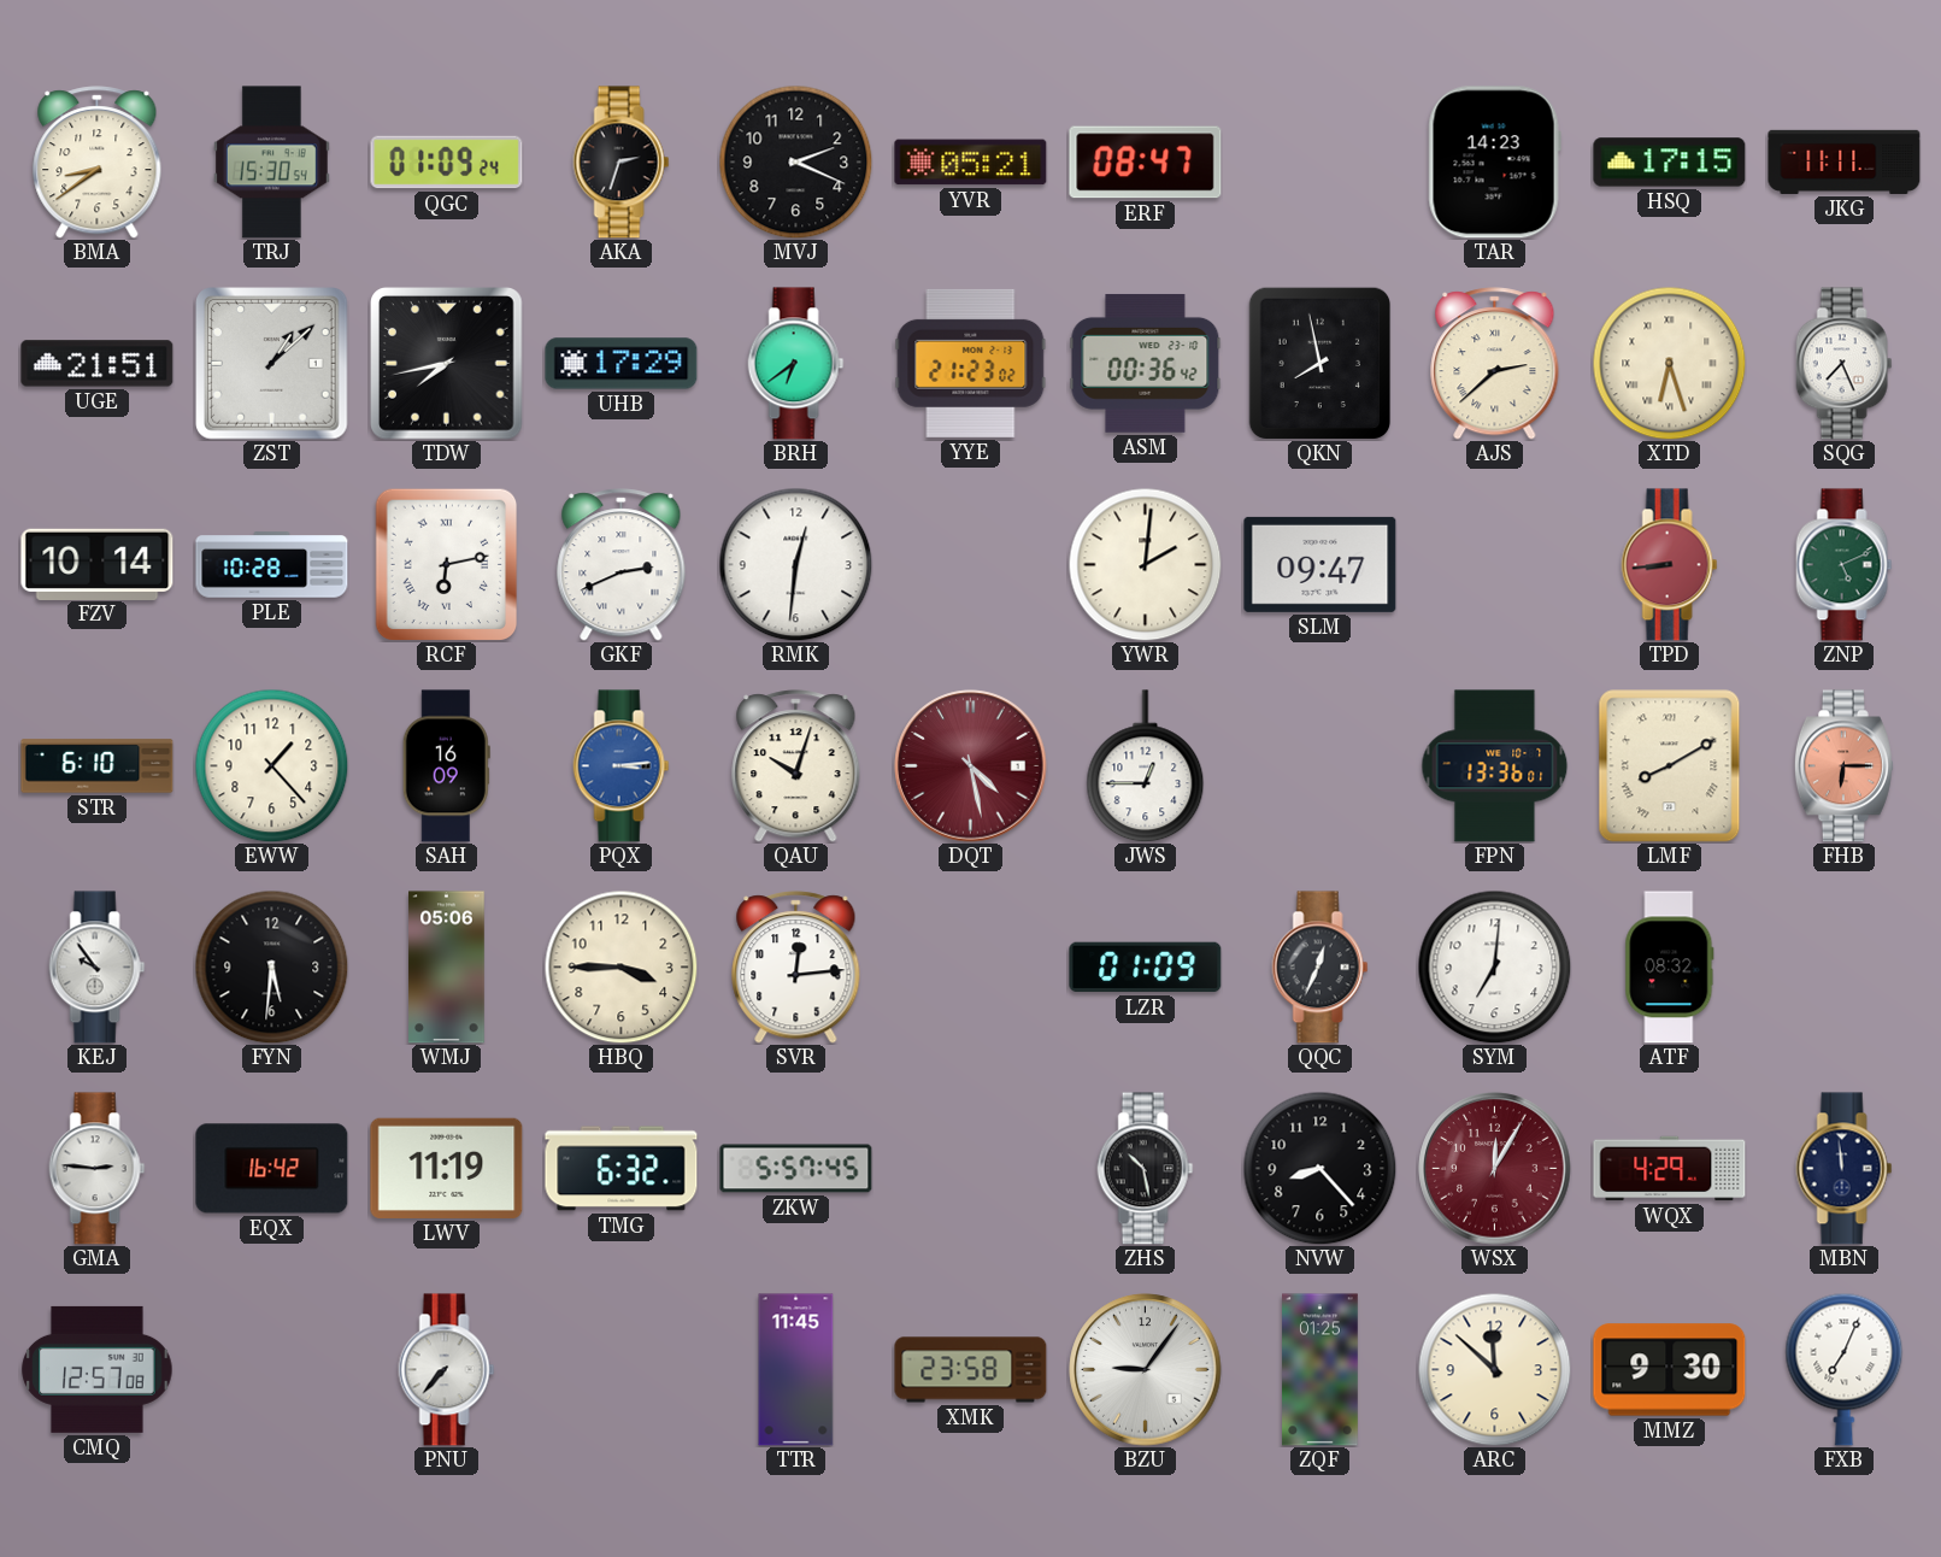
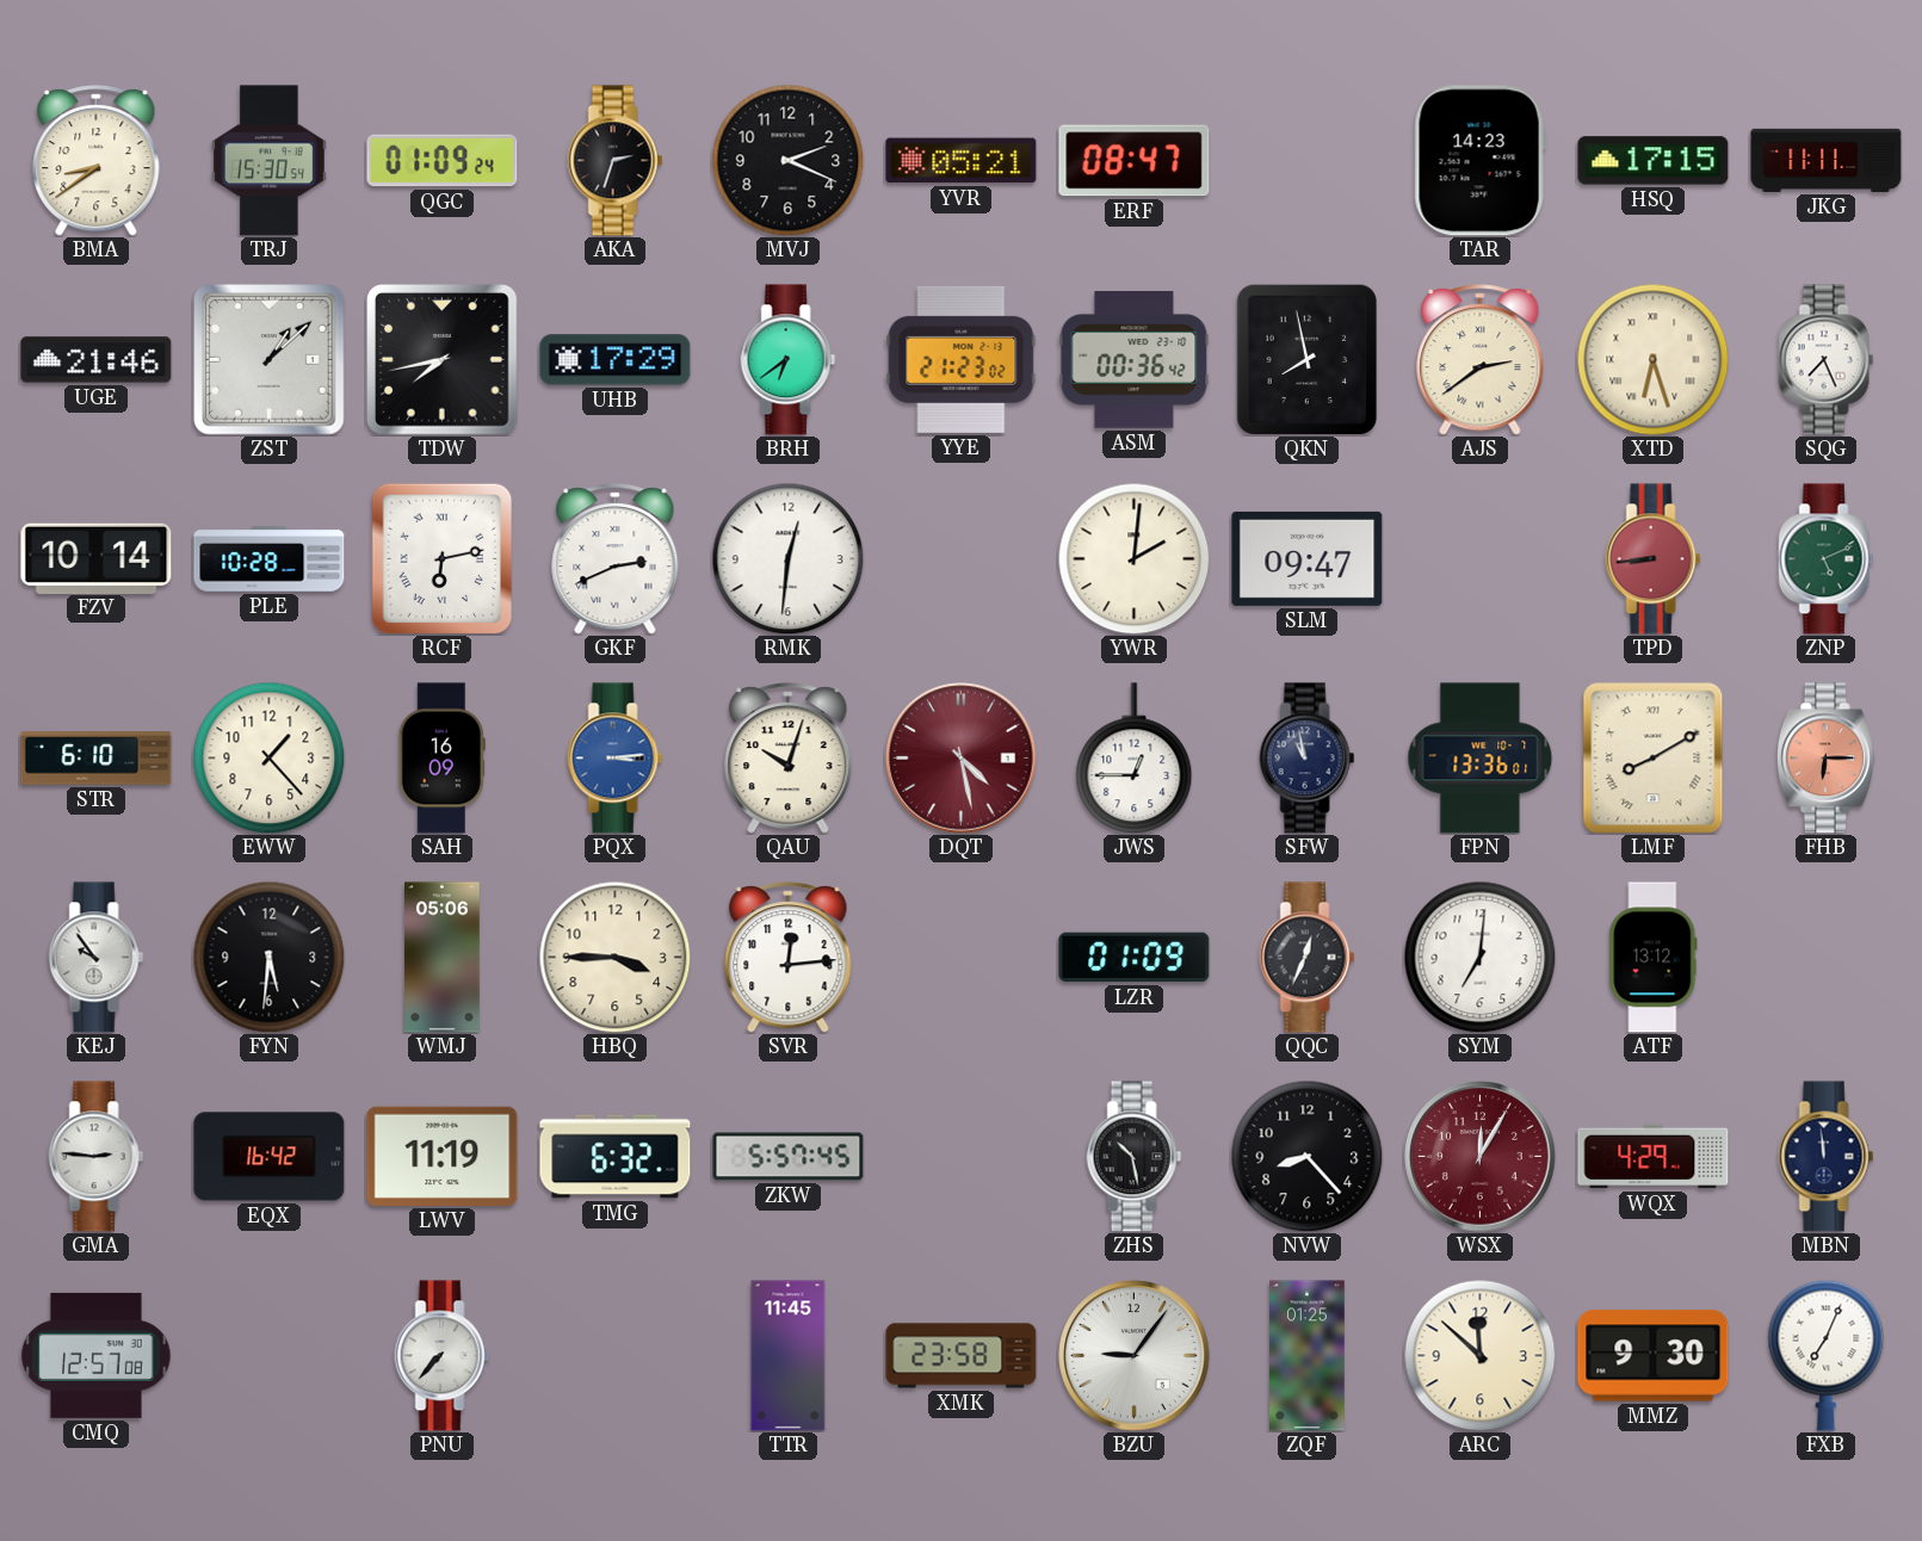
UGE: 21:51 -> 21:46 (97, 360)
AJS: 2:38 -> 2:39 (1481, 360)
SFW: none -> 10:58 (1308, 759)
ATF: 08:32 -> 13:12 (1654, 958)
